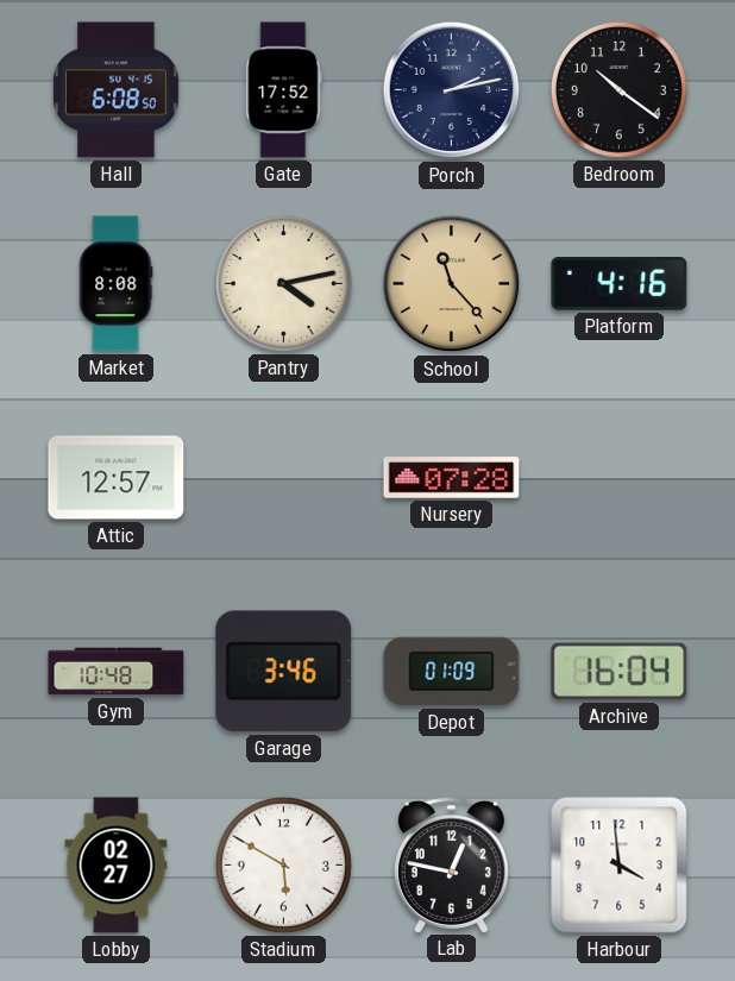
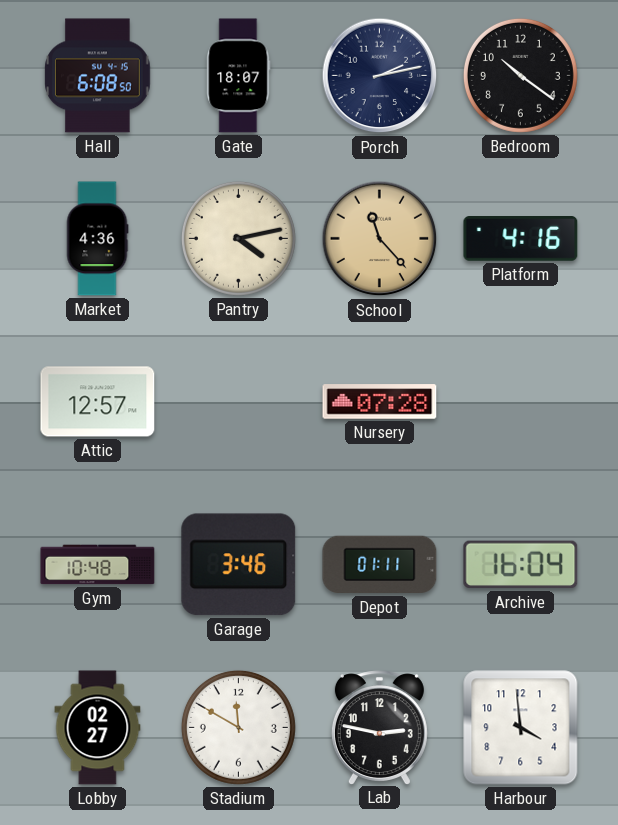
Gate: 17:52 -> 18:07 (239, 76)
Market: 8:08 -> 4:36 (97, 239)
Depot: 01:09 -> 01:11 (380, 565)
Stadium: 5:50 -> 11:50 (238, 727)
Lab: 12:47 -> 2:47 (379, 727)
